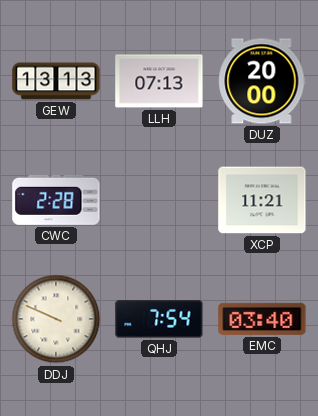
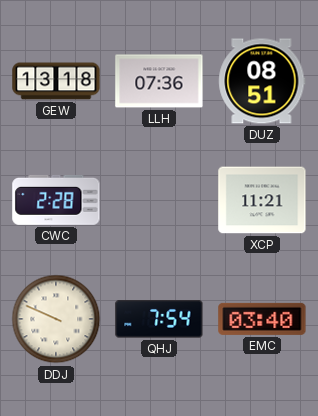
GEW: 13:13 -> 13:18 (56, 81)
LLH: 07:13 -> 07:36 (159, 81)
DUZ: 20:00 -> 08:51 (262, 81)
